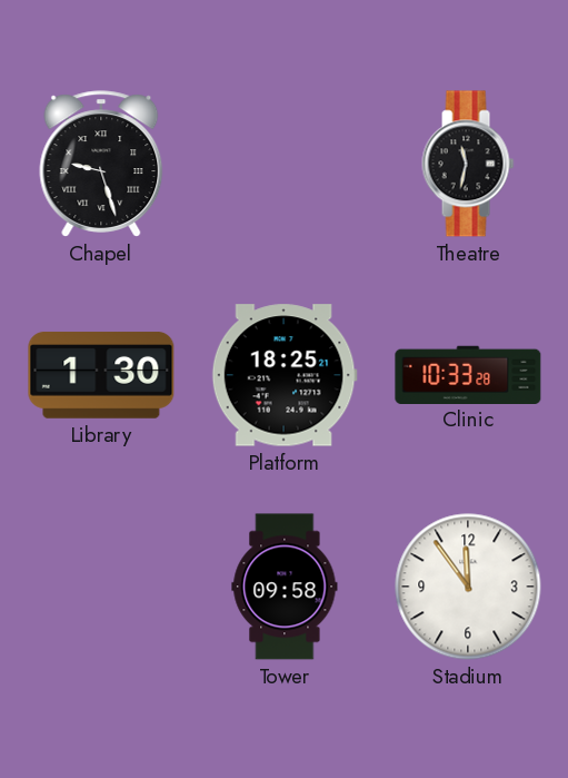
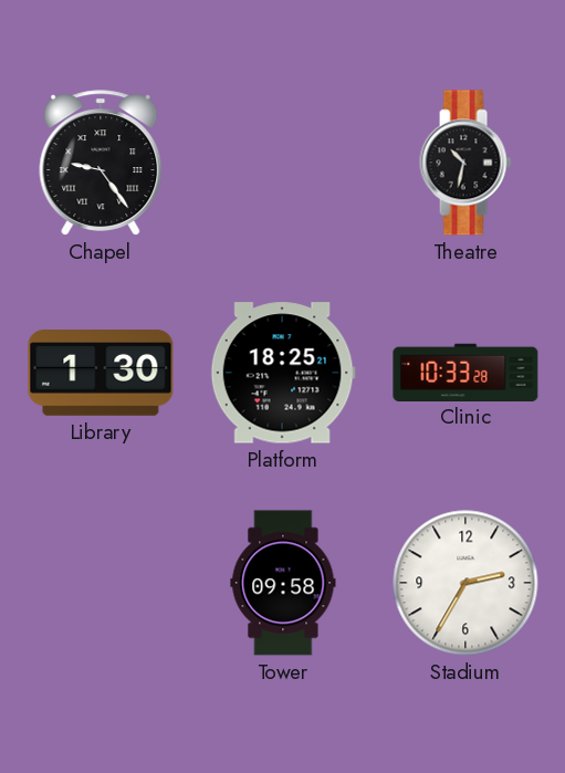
Chapel: 9:27 -> 9:24 (101, 163)
Theatre: 11:32 -> 10:32 (465, 163)
Stadium: 11:54 -> 2:35 (465, 583)
